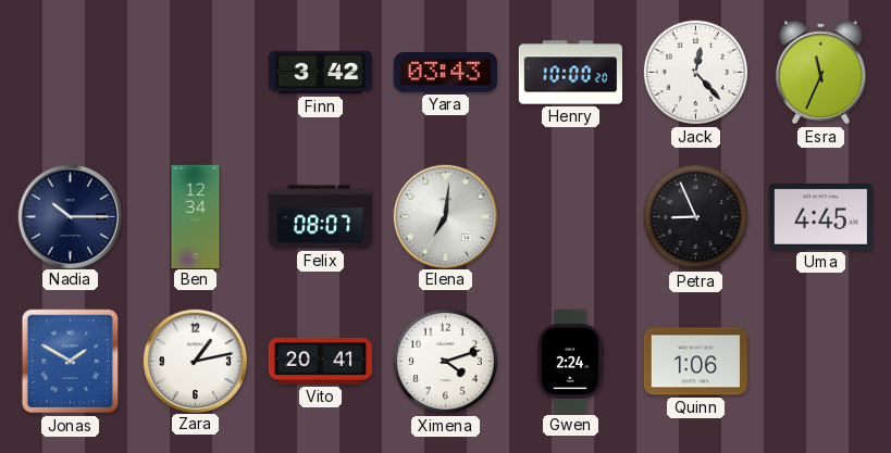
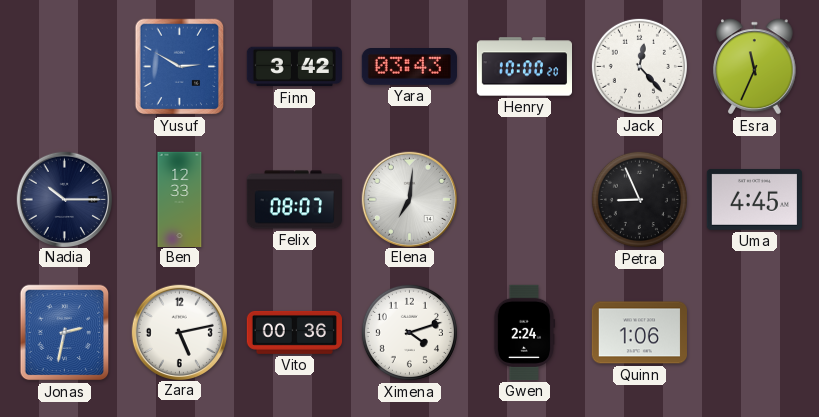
Yusuf: none -> 2:50 (180, 67)
Ben: 12:34 -> 12:33 (180, 199)
Jonas: 1:50 -> 2:32 (65, 333)
Zara: 1:13 -> 5:13 (179, 332)
Vito: 20:41 -> 00:36 (294, 332)
